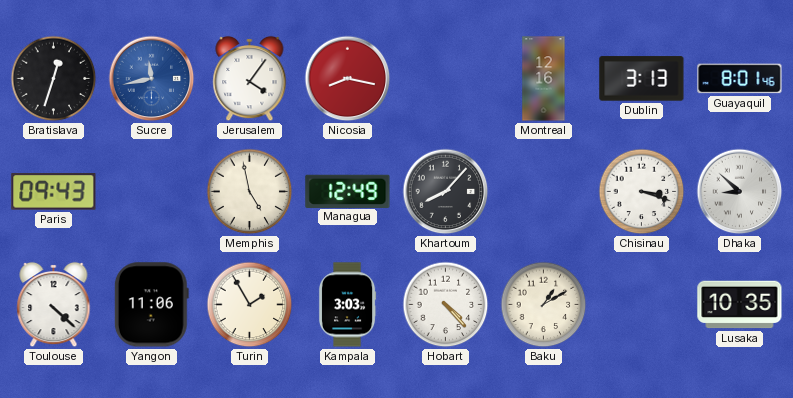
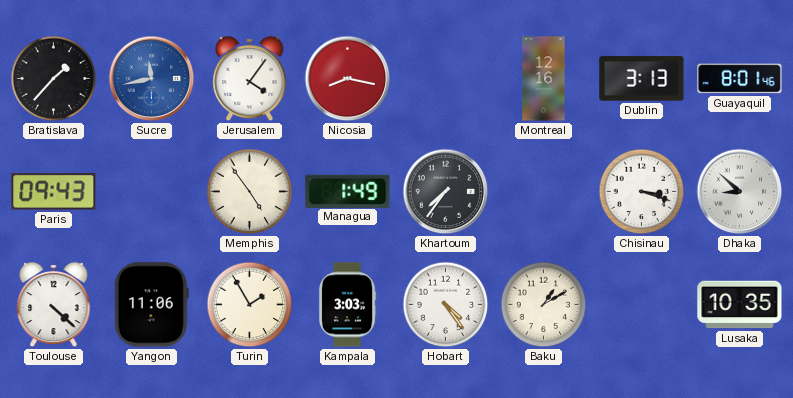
Bratislava: 12:33 -> 1:37 (54, 79)
Memphis: 4:58 -> 4:54 (250, 192)
Managua: 12:49 -> 1:49 (348, 191)
Khartoum: 8:07 -> 7:36 (446, 192)
Hobart: 4:23 -> 4:24 (446, 305)
